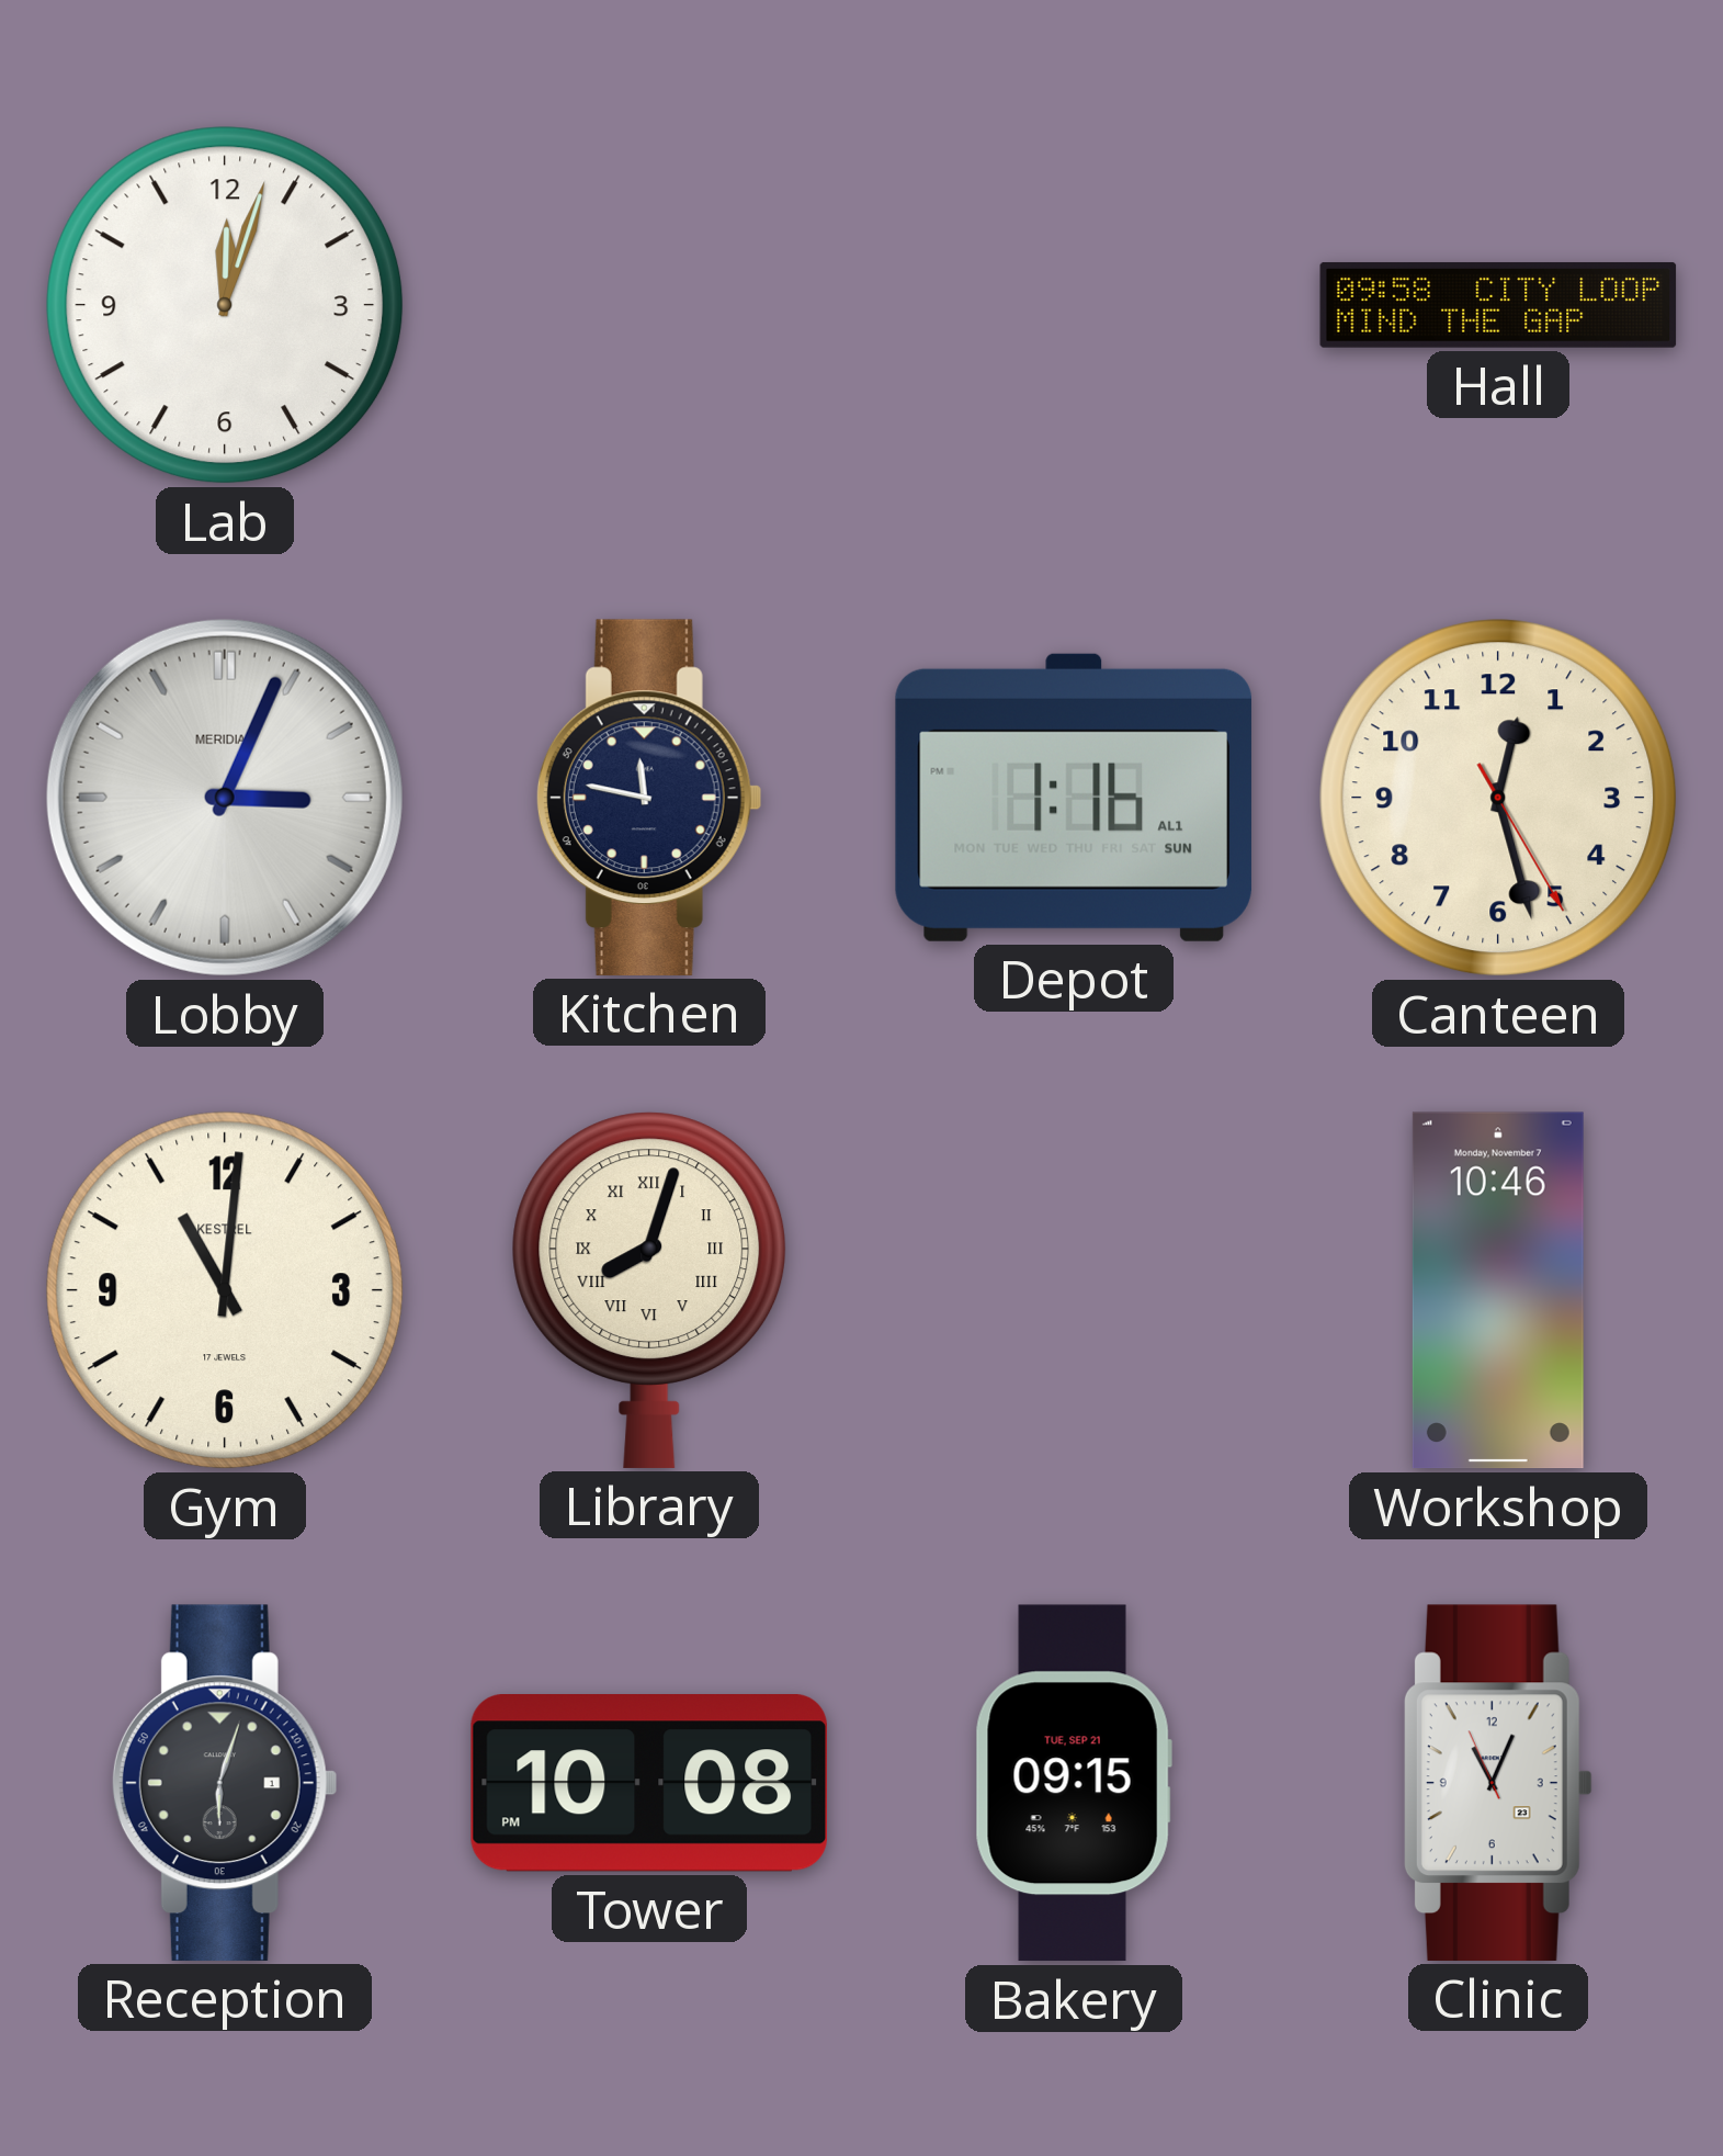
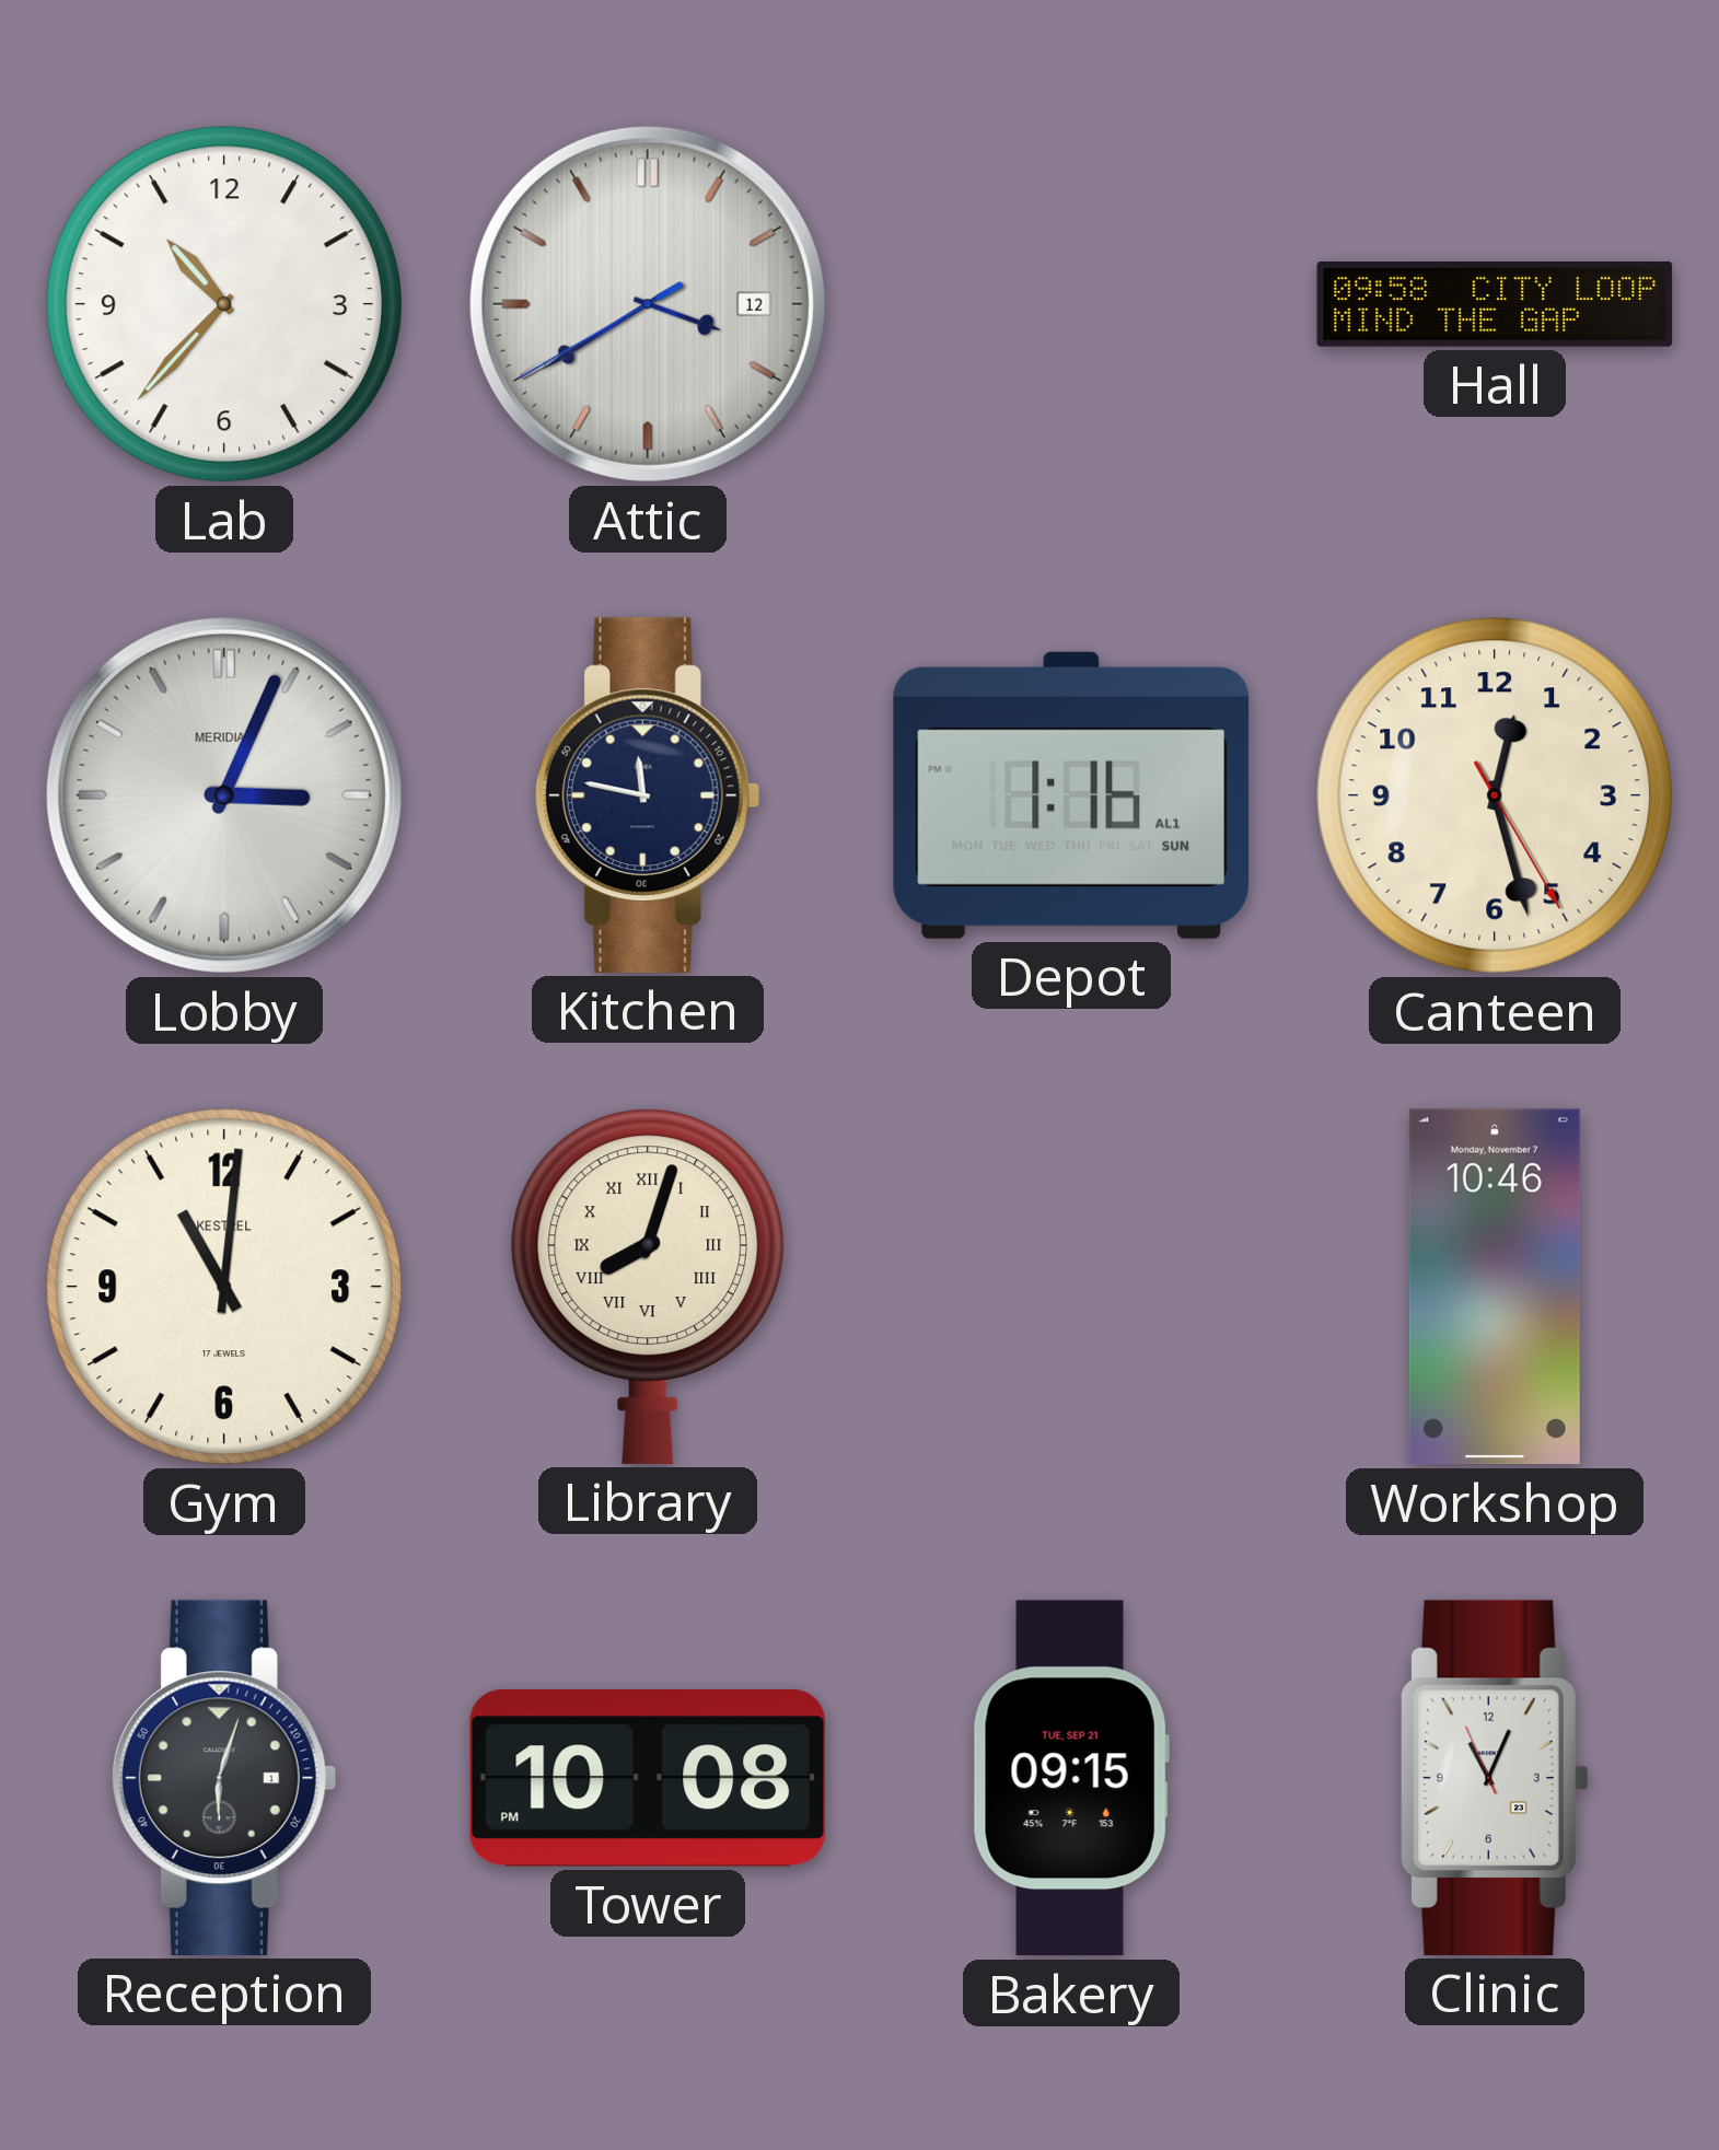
Lab: 12:03 -> 10:37 (224, 304)
Attic: none -> 3:39 (648, 304)
